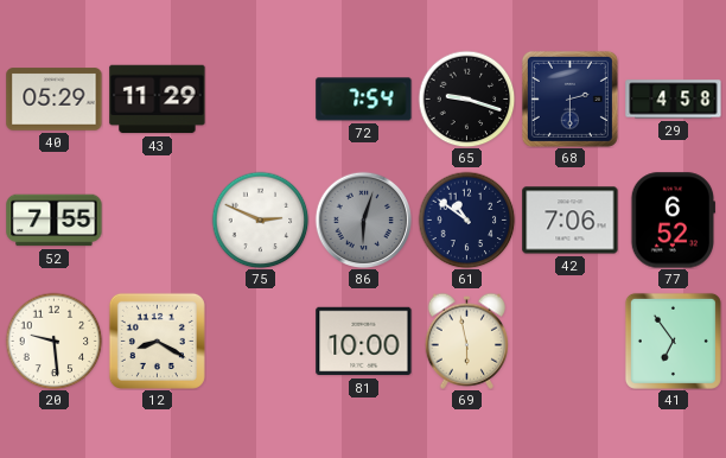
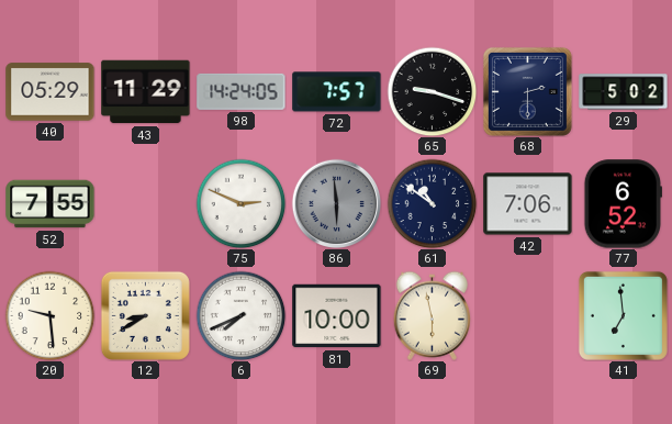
98: none -> 14:24 (242, 91)
72: 7:54 -> 7:57 (337, 92)
29: 4:58 -> 5:02 (624, 92)
86: 6:03 -> 5:59 (336, 203)
12: 8:20 -> 8:40 (145, 315)
6: none -> 7:41 (240, 315)
41: 6:54 -> 6:59 (623, 315)
